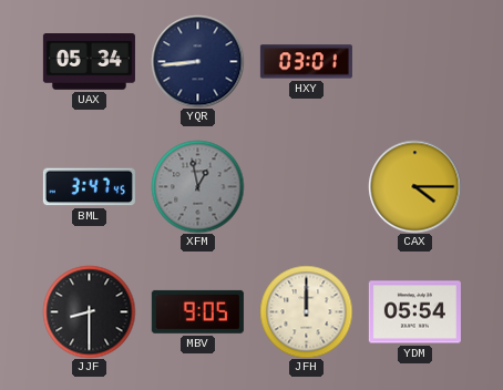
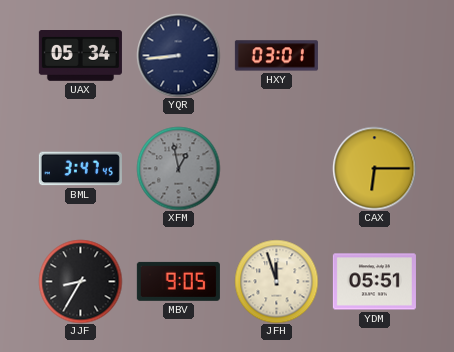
CAX: 4:15 -> 6:15 (374, 168)
JJF: 8:30 -> 8:35 (80, 281)
JFH: 12:00 -> 11:57 (276, 281)
YDM: 05:54 -> 05:51 (374, 282)
